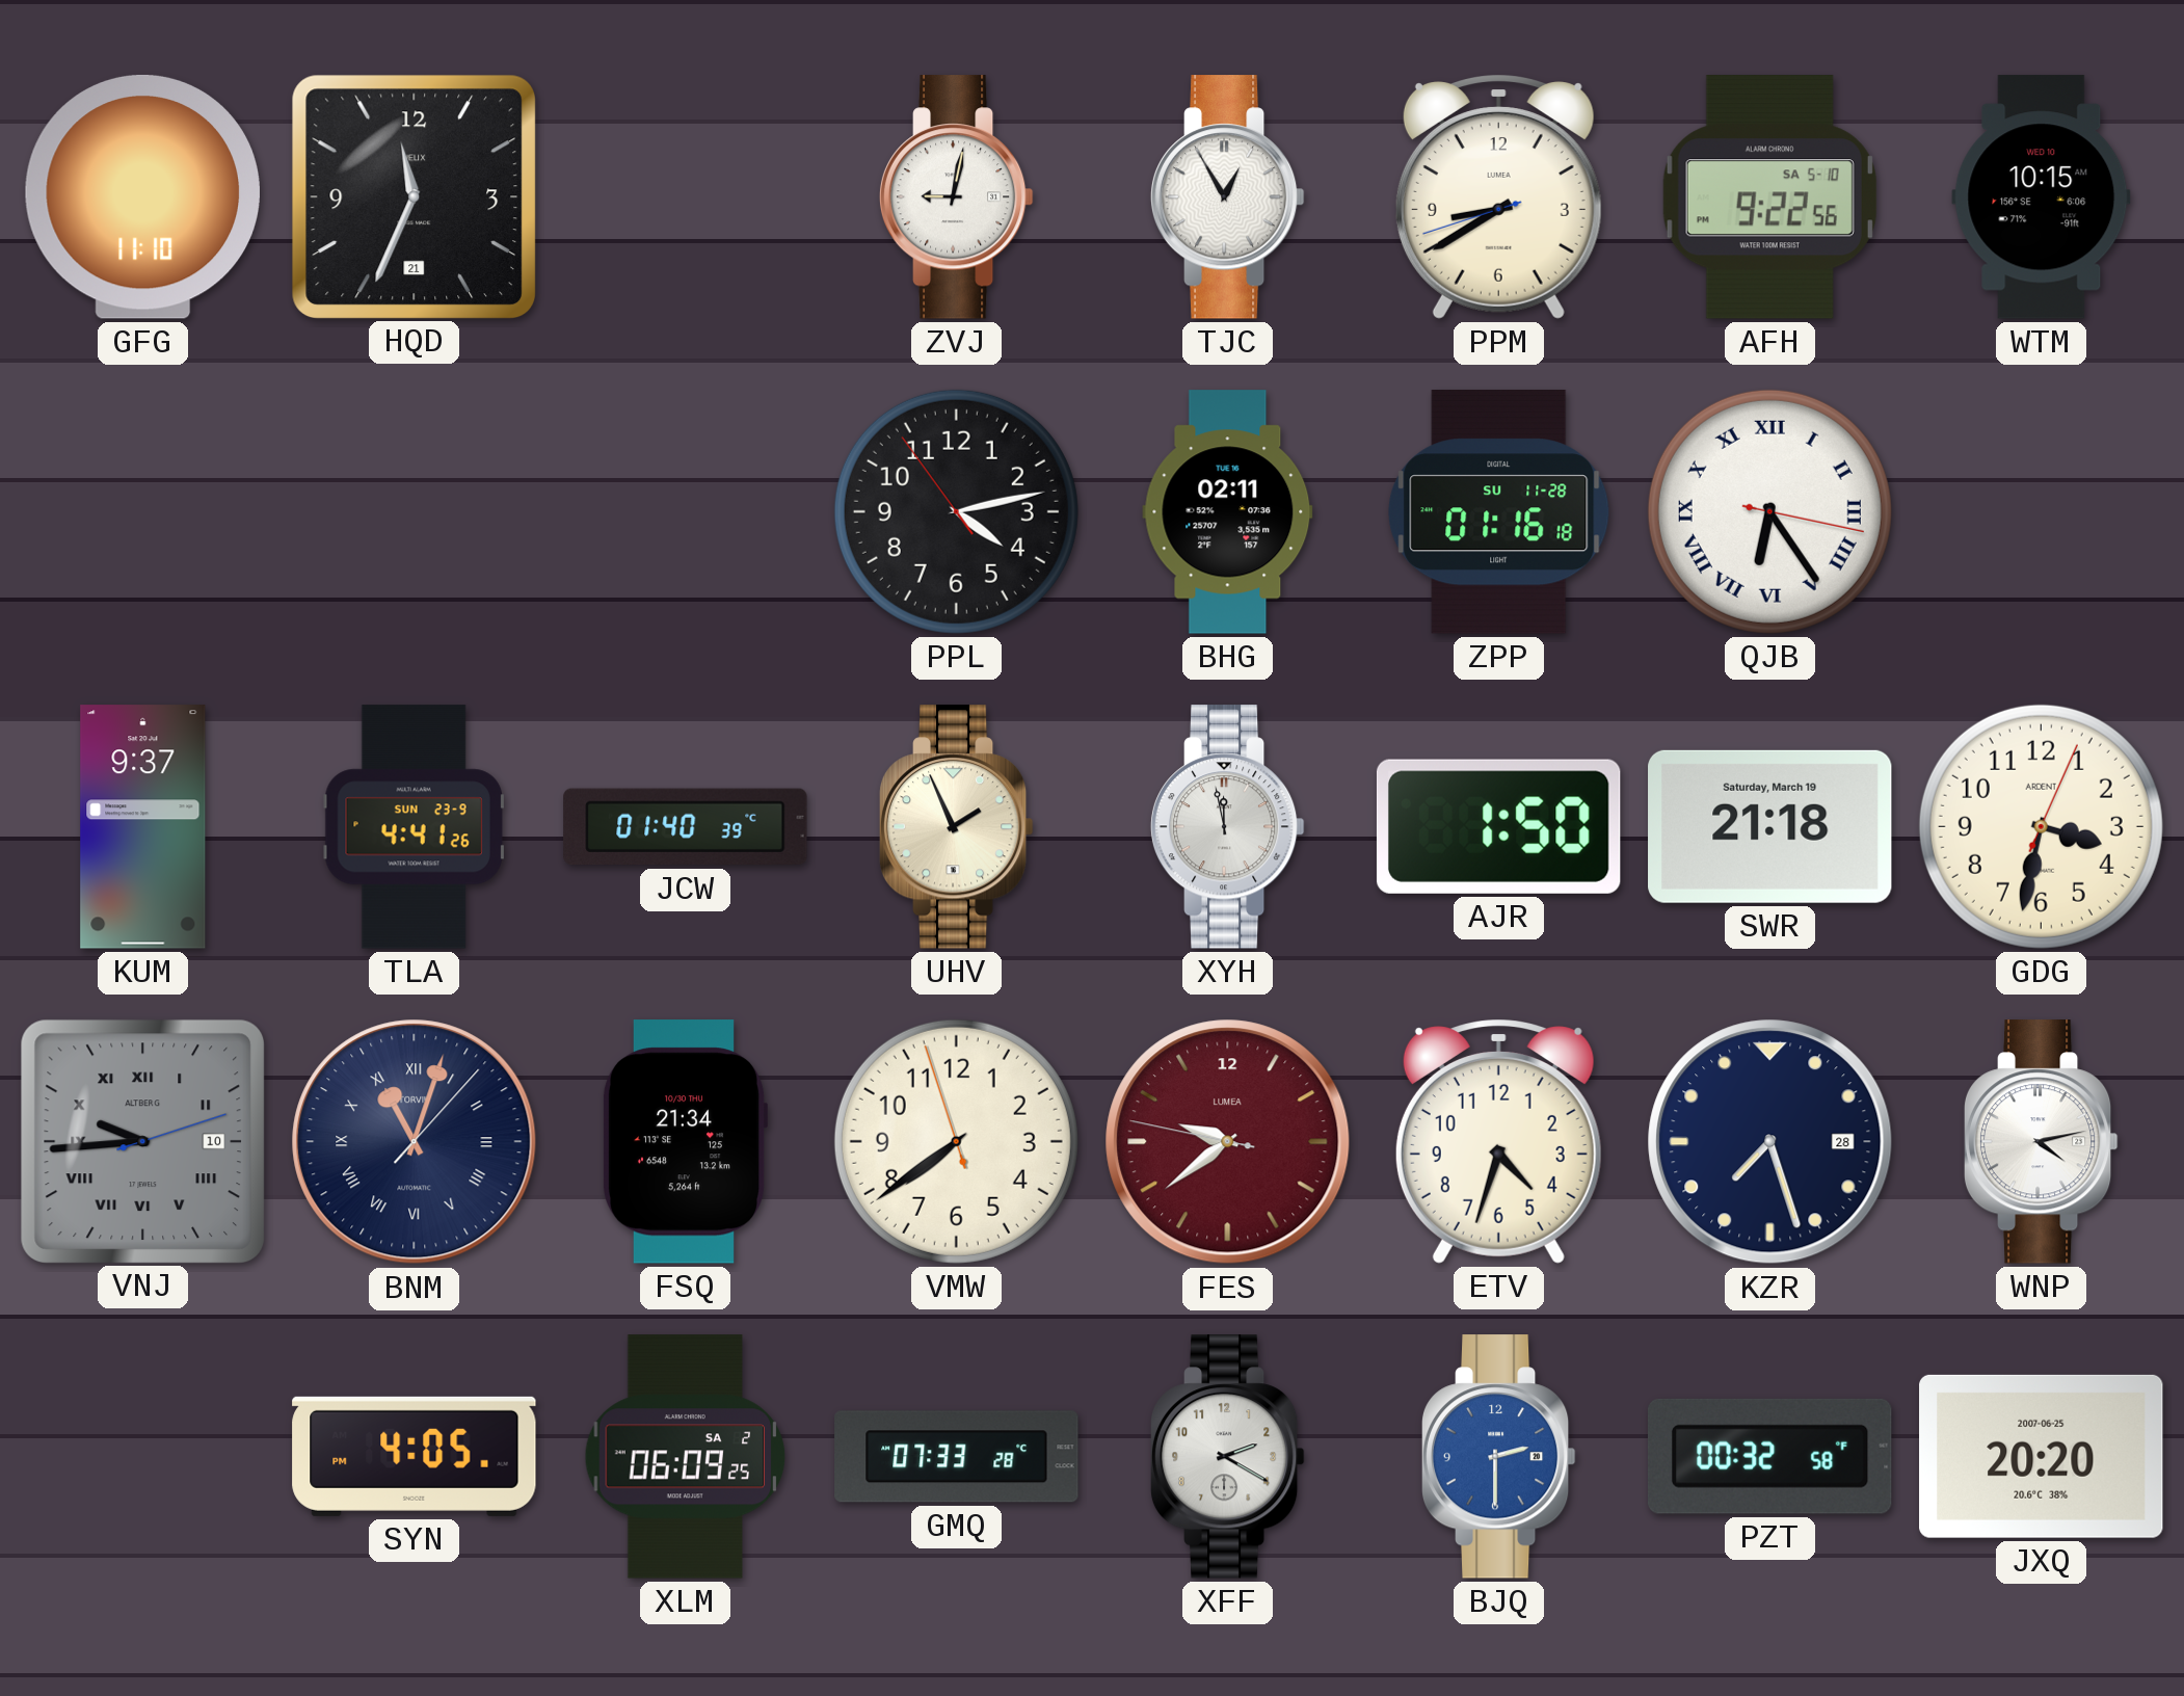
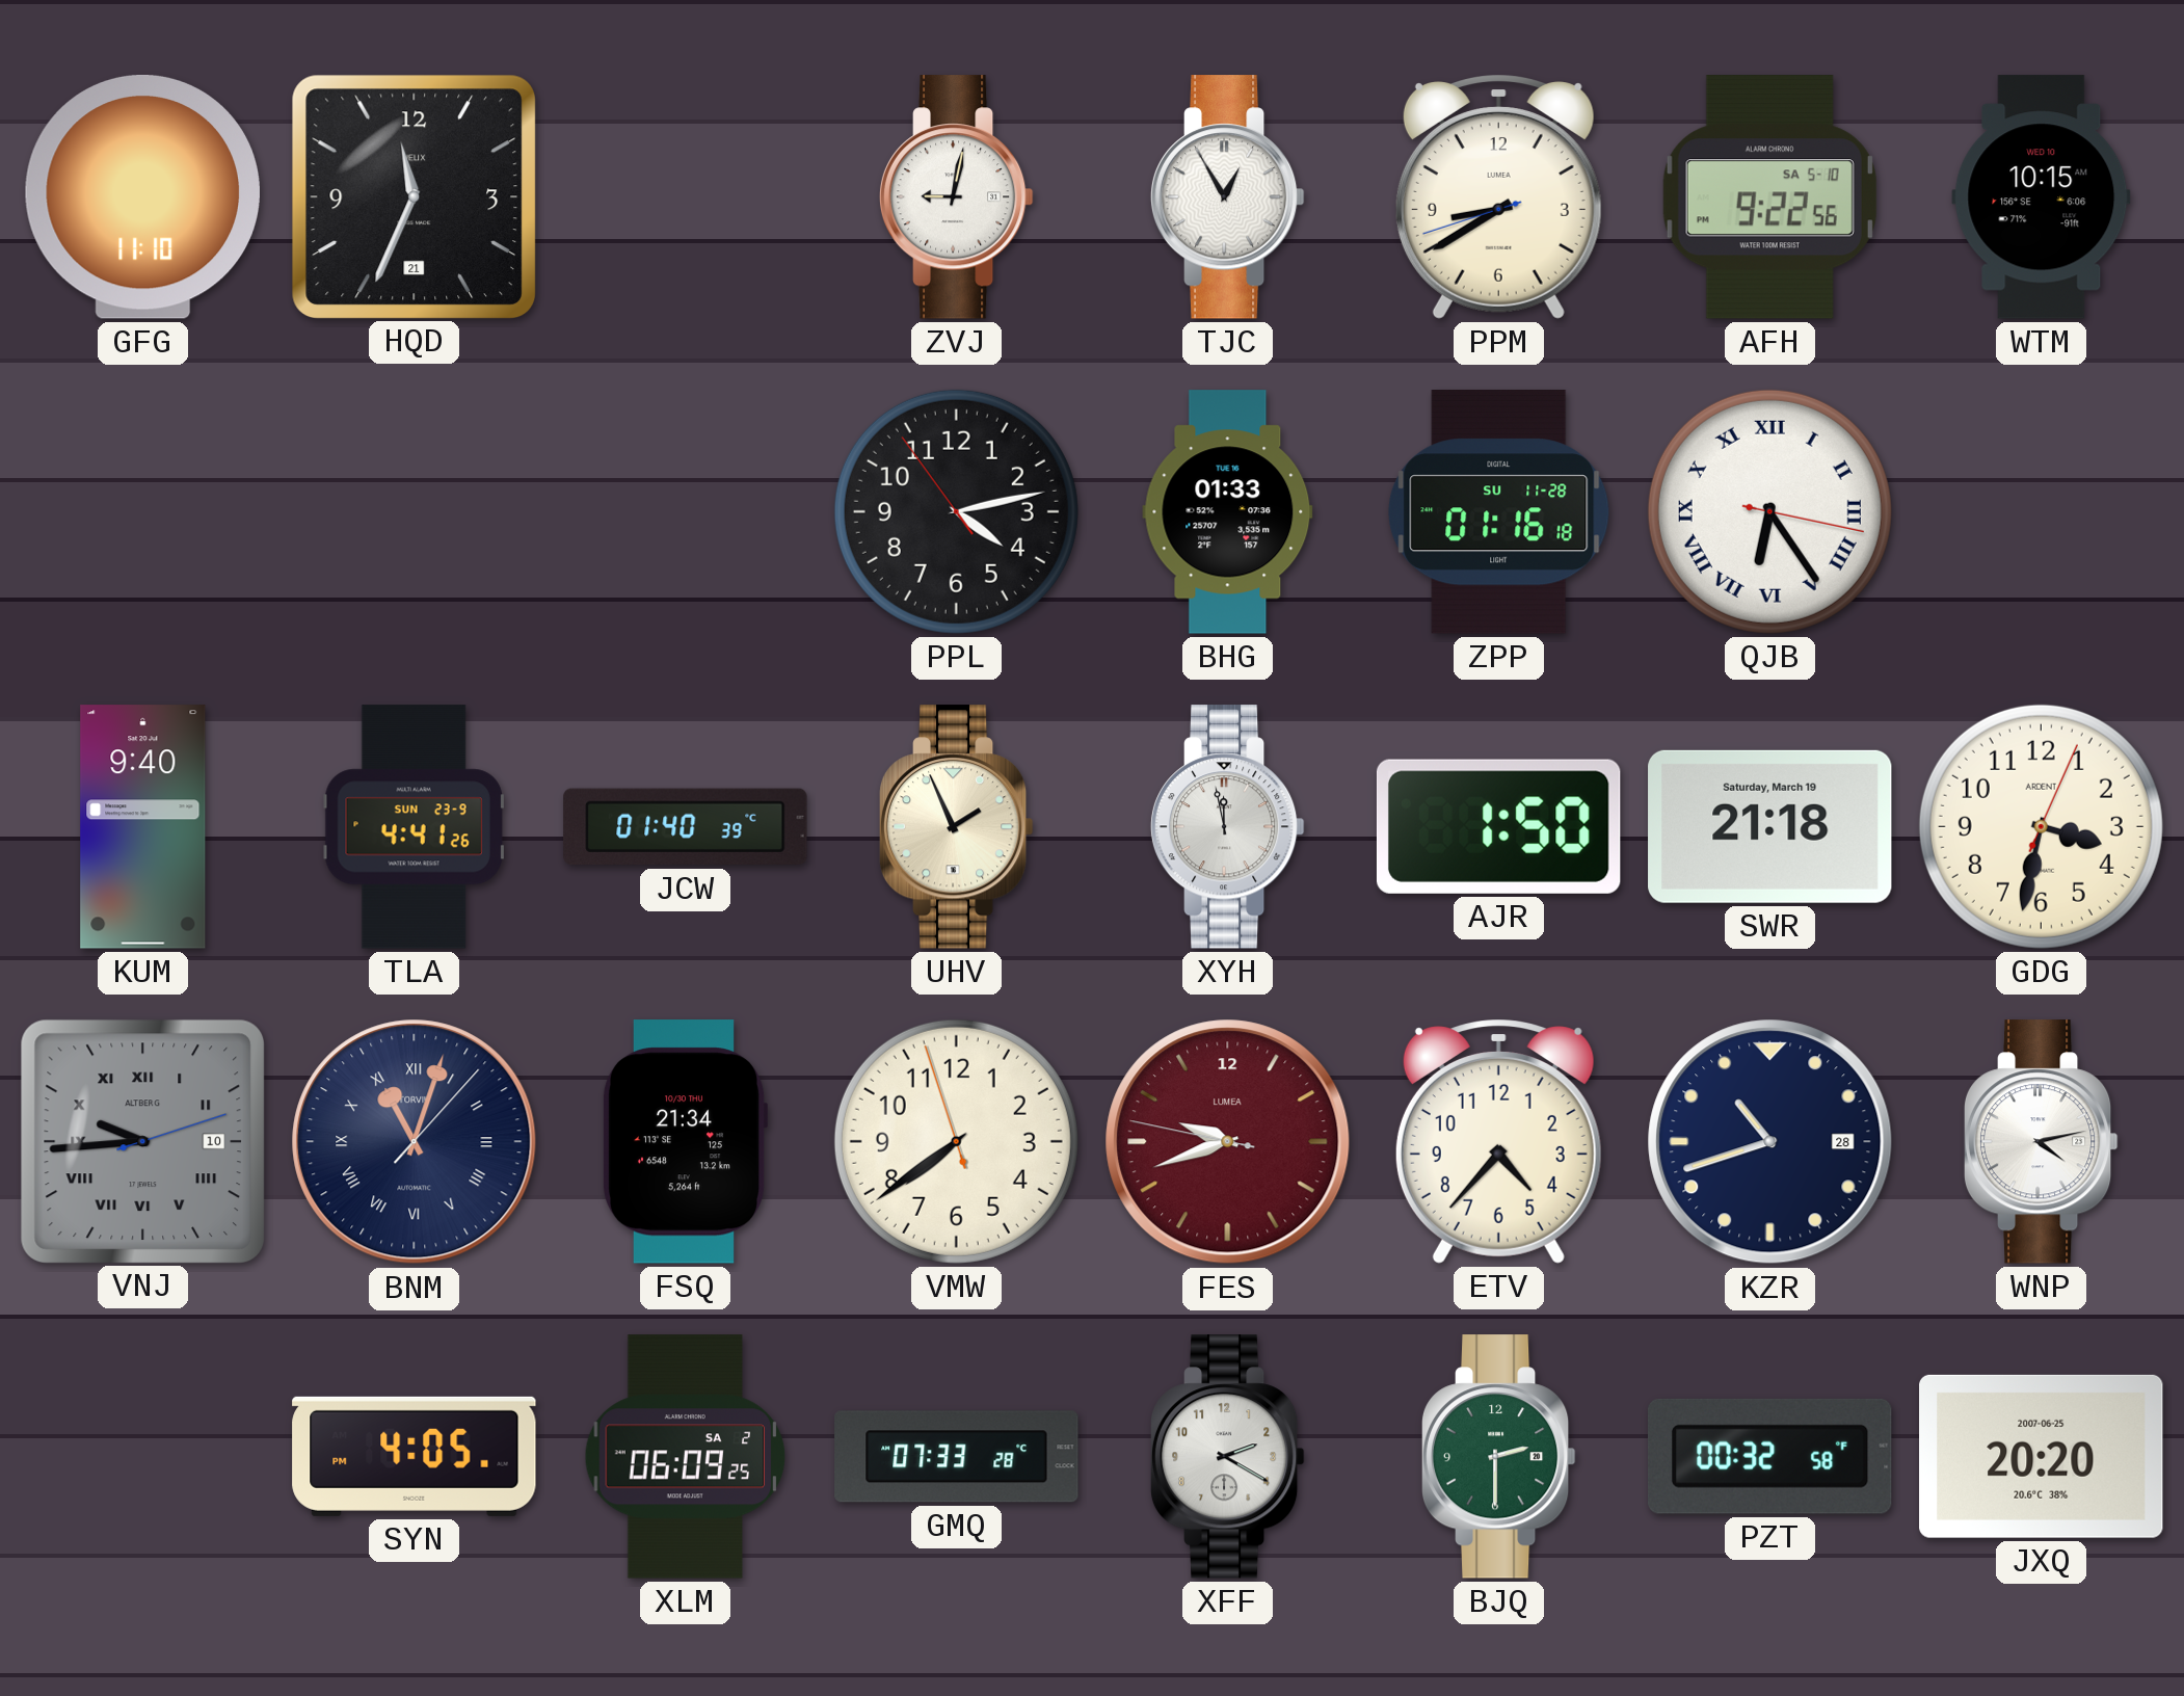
BHG: 02:11 -> 01:33 (1228, 512)
KUM: 9:37 -> 9:40 (143, 827)
FES: 9:38 -> 9:41 (1228, 1142)
ETV: 4:33 -> 4:37 (1498, 1141)
KZR: 7:27 -> 10:42 (1770, 1142)
BJQ dial: blue -> green (1498, 1457)
